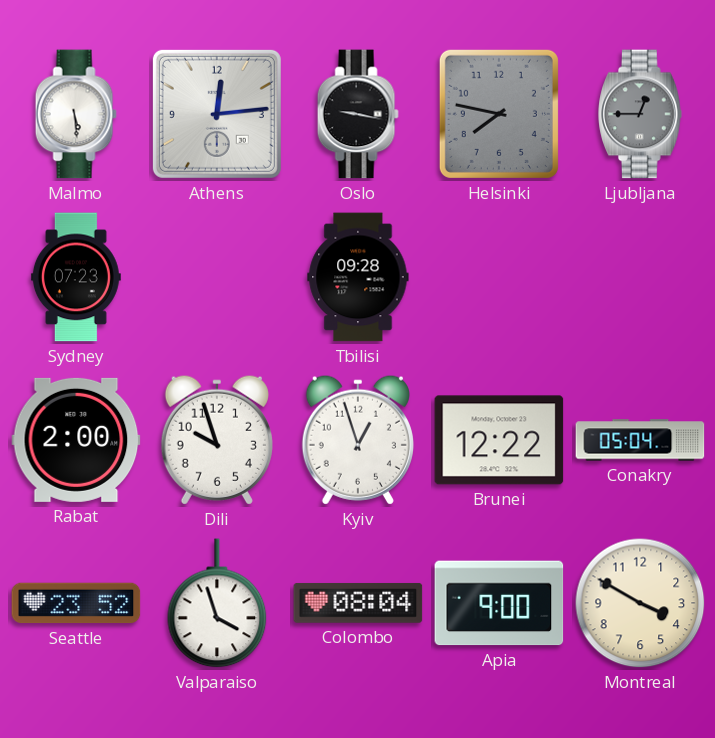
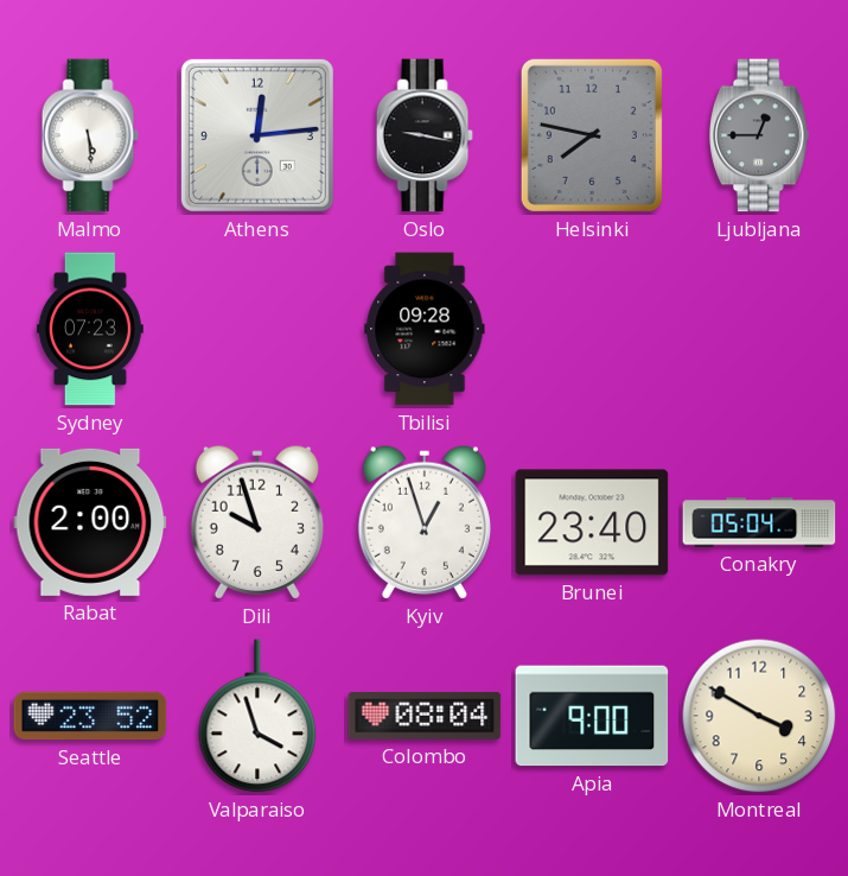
Brunei: 12:22 -> 23:40 (592, 522)
